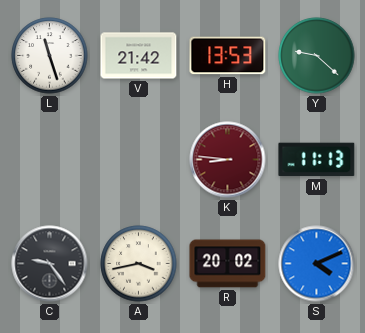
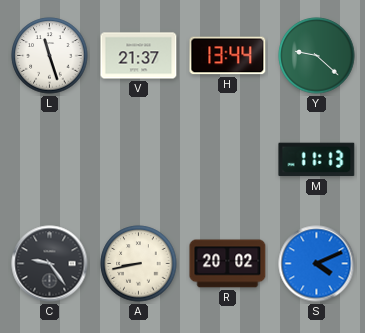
V: 21:42 -> 21:37 (139, 56)
H: 13:53 -> 13:44 (228, 56)
K: 8:46 -> none (228, 160)
A: 3:43 -> 8:43 (139, 264)
